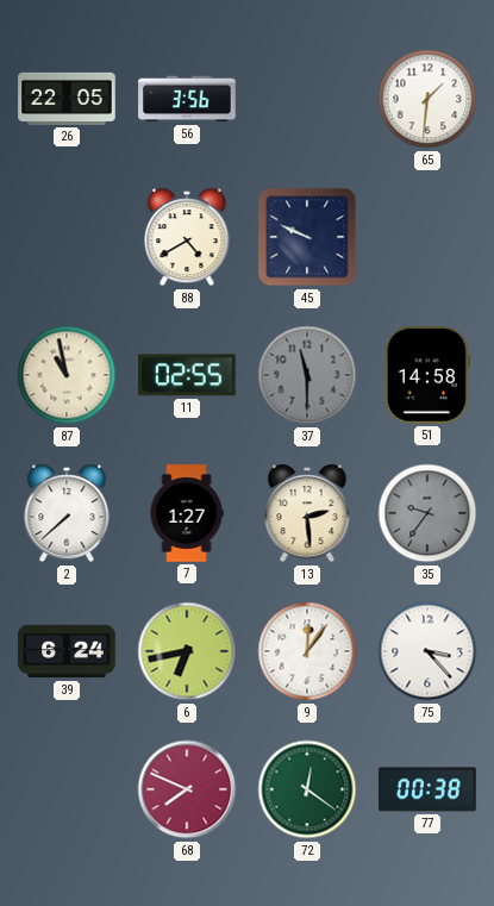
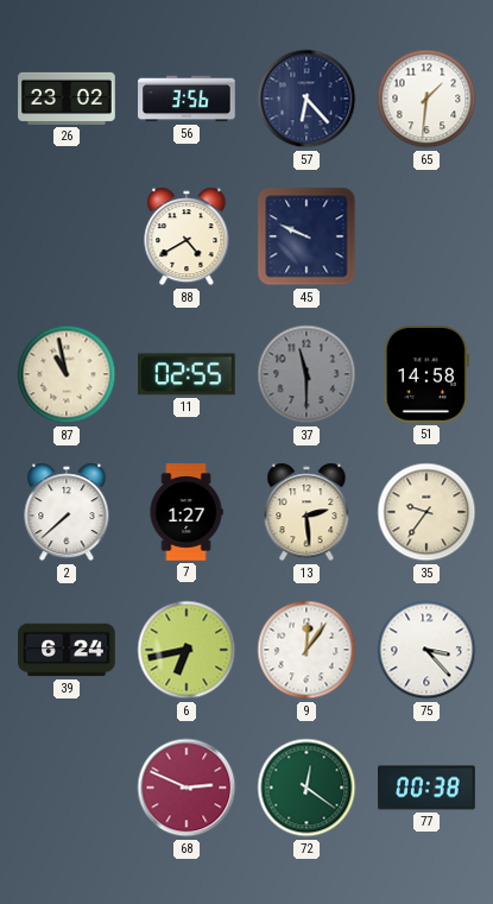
26: 22:05 -> 23:02 (67, 99)
57: none -> 6:23 (306, 99)
35 dial: grey -> cream (426, 512)
68: 7:49 -> 2:49 (187, 788)
